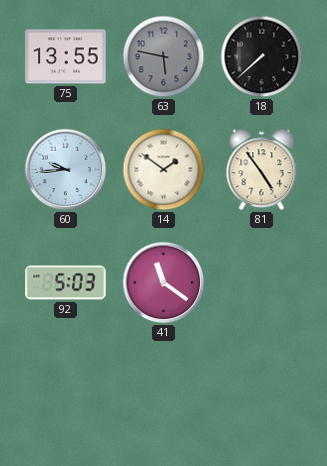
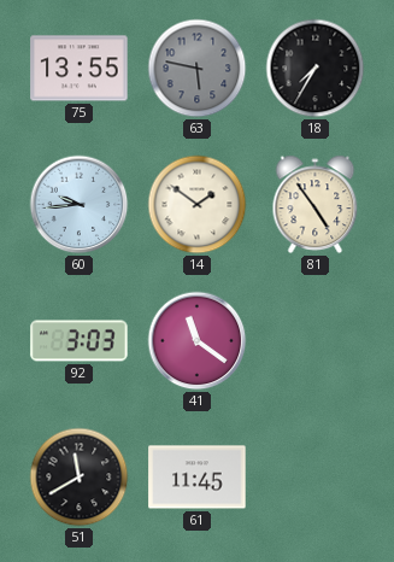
18: 7:38 -> 7:35 (316, 69)
92: 5:03 -> 3:03 (80, 341)
51: none -> 11:40 (80, 478)
61: none -> 11:45 (198, 478)
